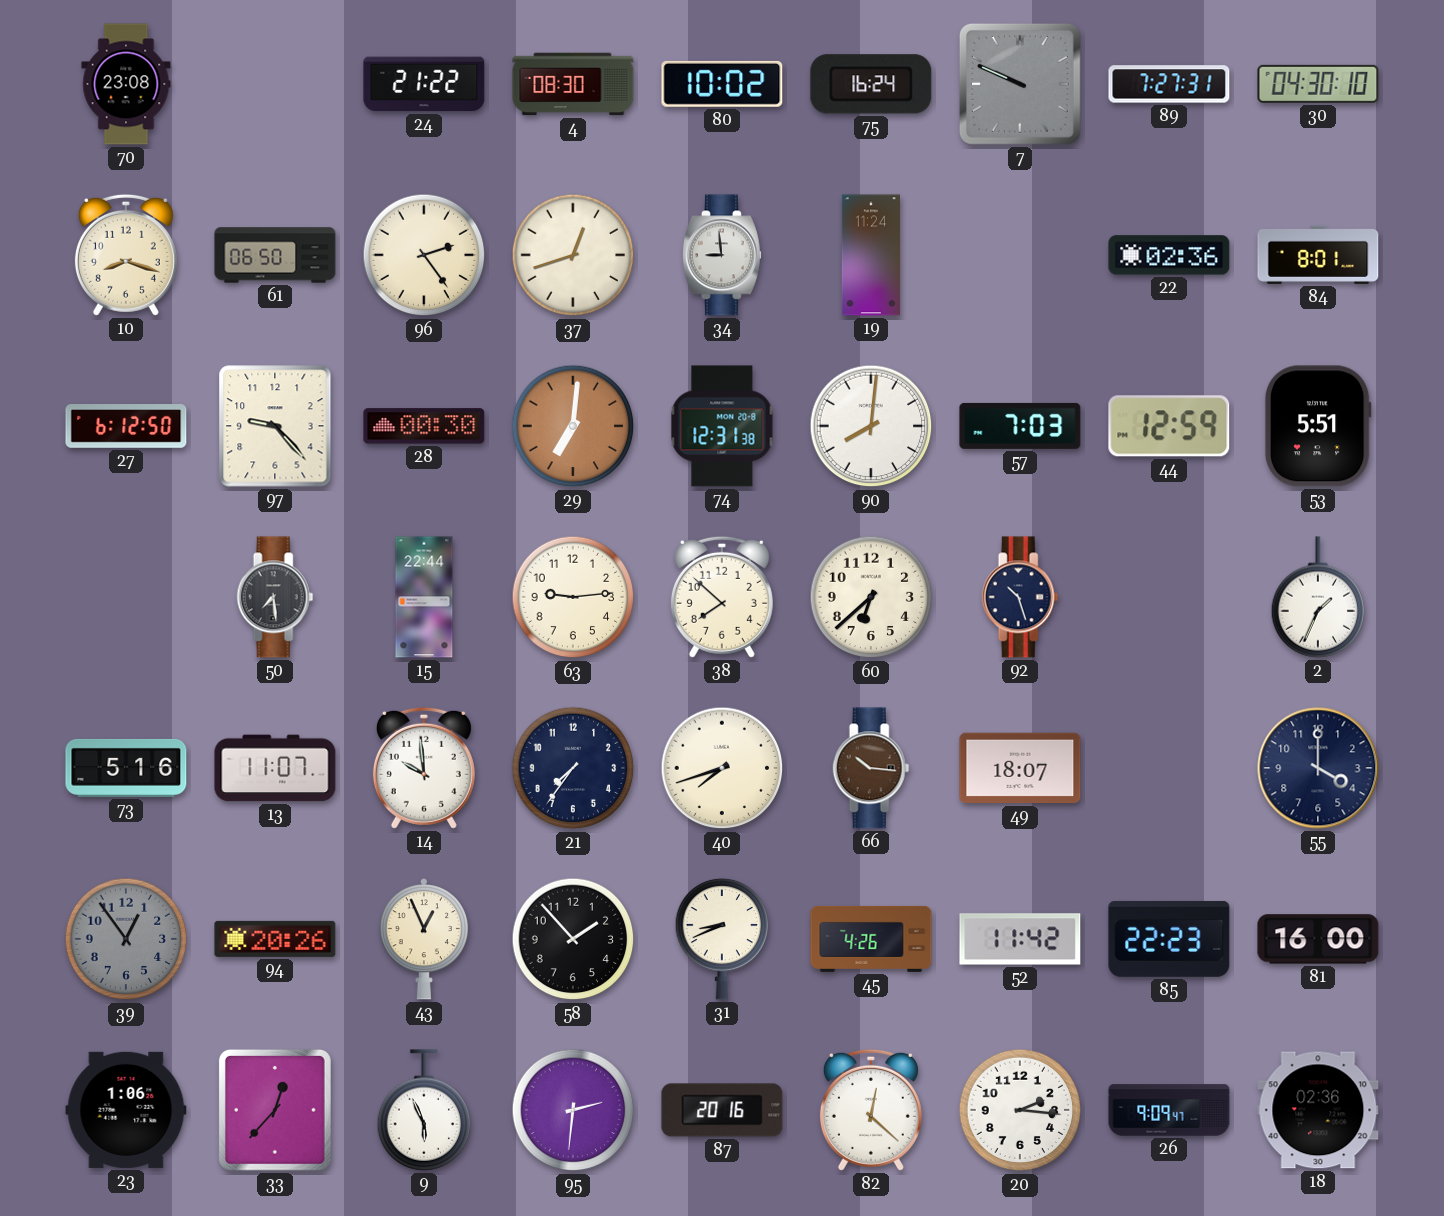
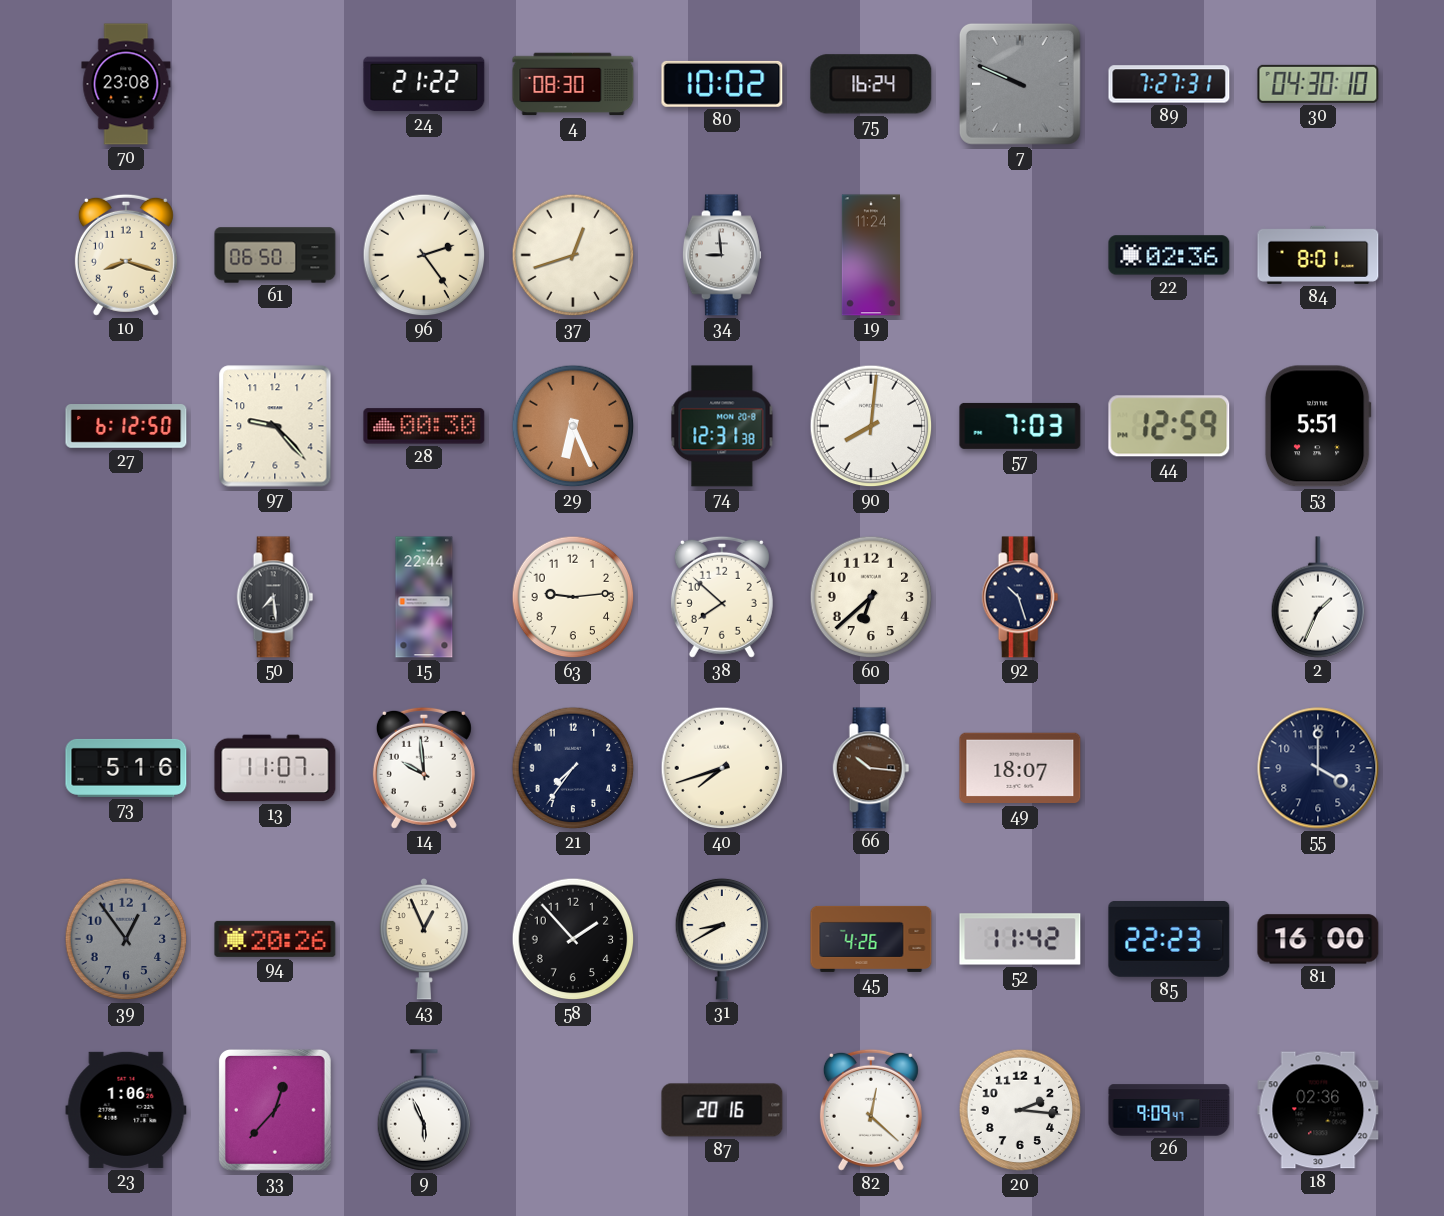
29: 7:01 -> 6:26 (573, 426)
31: 8:41 -> 8:40 (722, 939)
95: 2:31 -> none (573, 1110)
